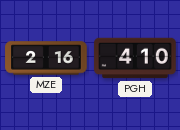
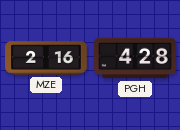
PGH: 4:10 -> 4:28 (135, 58)
